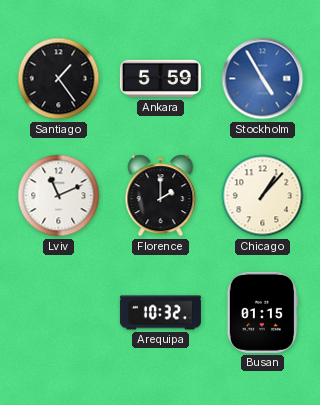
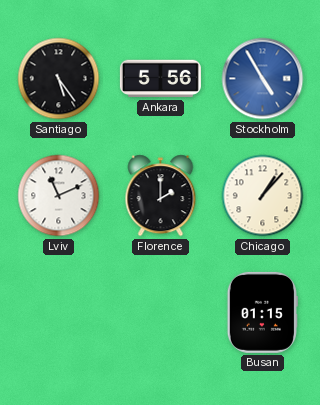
Santiago: 1:24 -> 5:24 (59, 79)
Ankara: 5:59 -> 5:56 (160, 79)
Arequipa: 10:32 -> none (160, 313)
